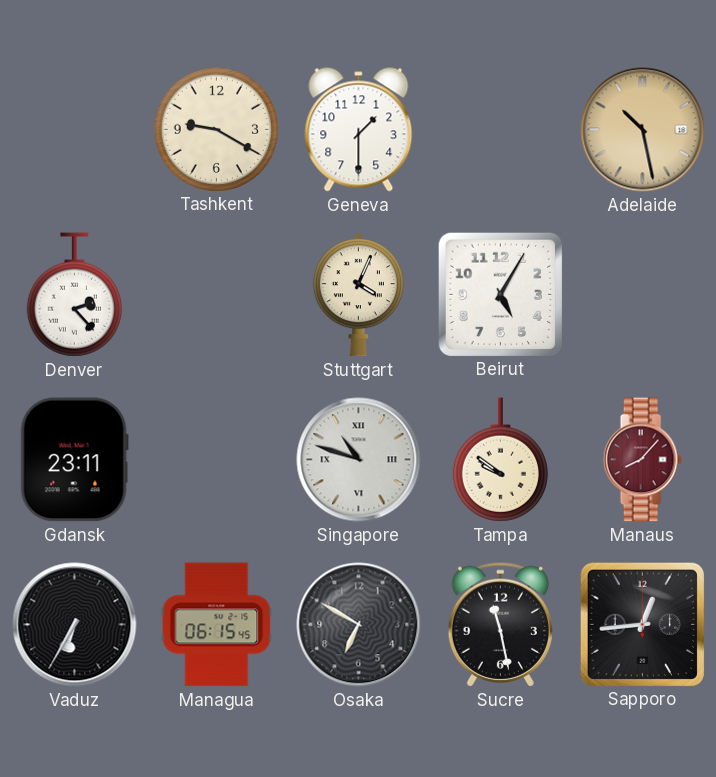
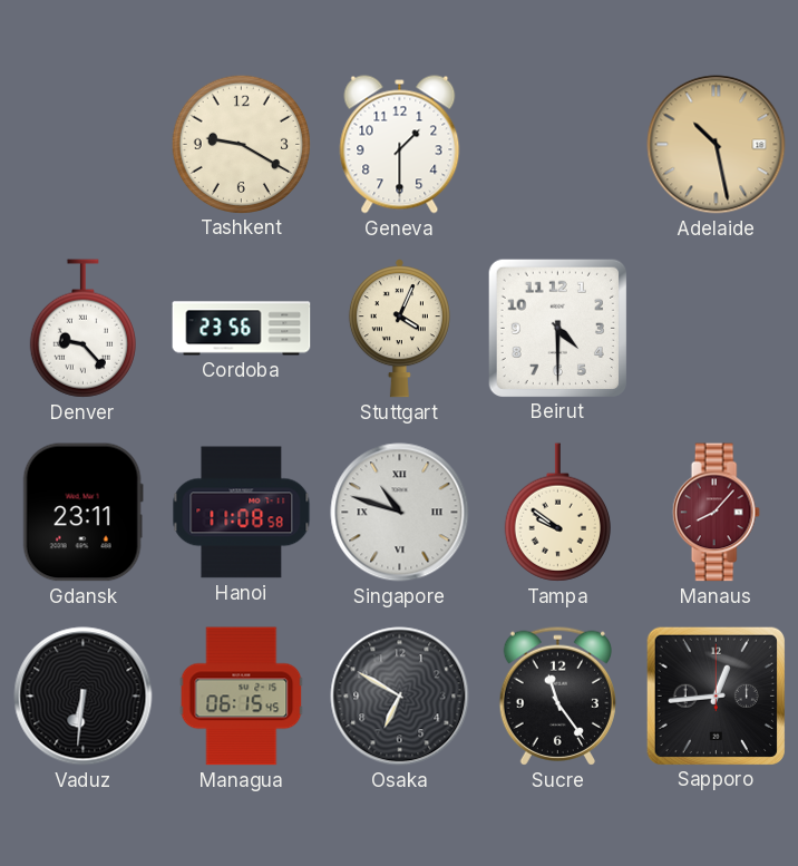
Denver: 2:23 -> 9:23 (82, 329)
Cordoba: none -> 23:56 (242, 329)
Beirut: 5:05 -> 4:30 (557, 328)
Hanoi: none -> 11:08 (242, 513)
Vaduz: 6:35 -> 6:31 (84, 697)
Sucre: 11:28 -> 11:24 (557, 695)
